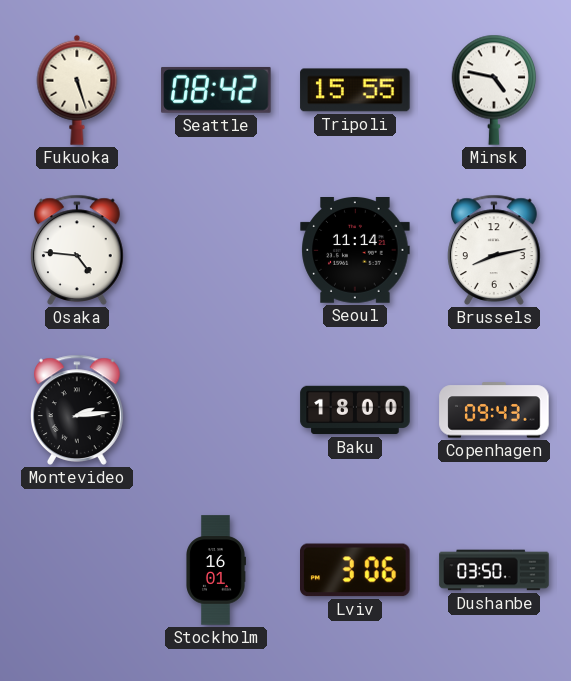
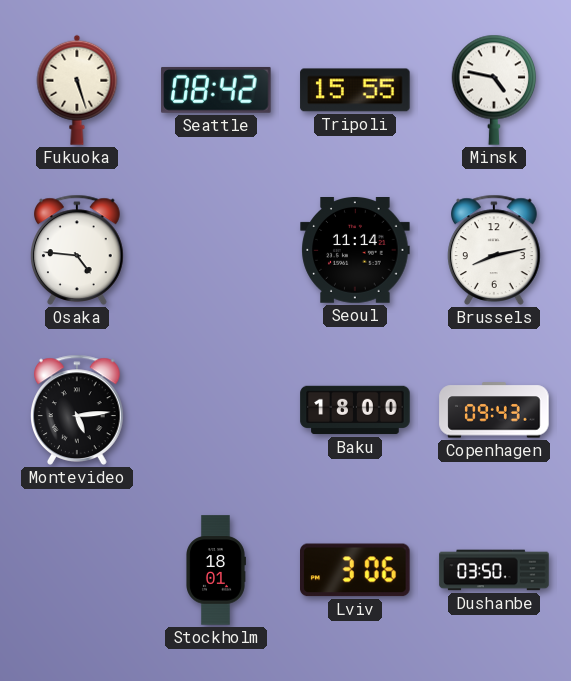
Montevideo: 2:14 -> 5:14 (78, 410)
Stockholm: 16:01 -> 18:01 (216, 570)
